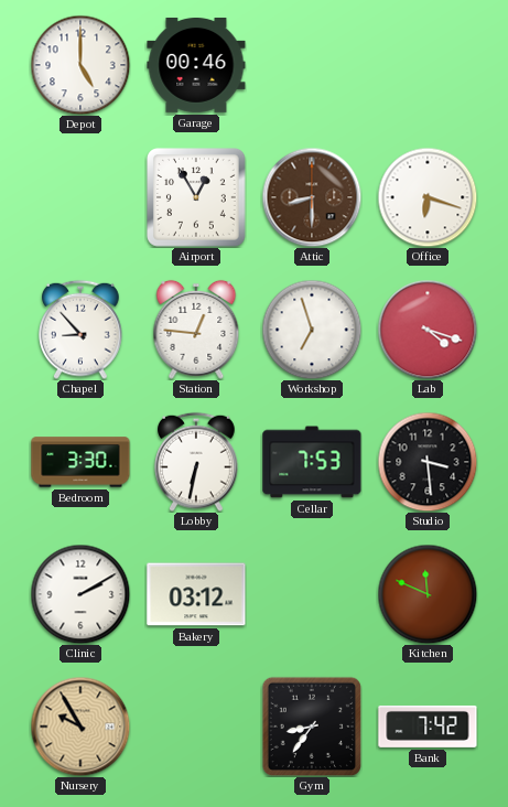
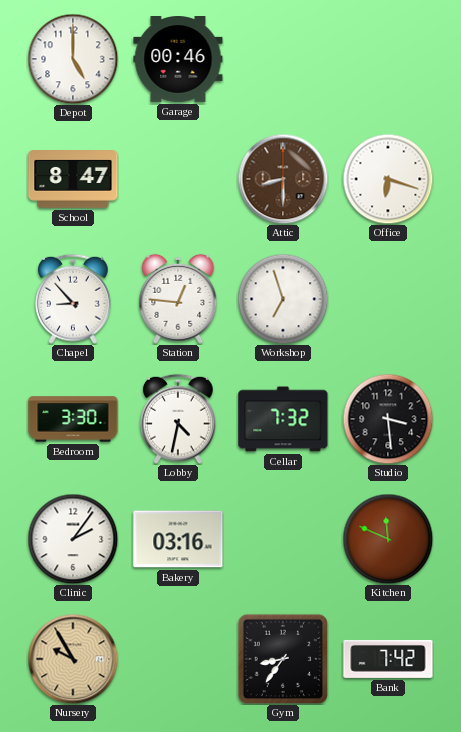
School: none -> 8:47 (73, 180)
Airport: 12:55 -> none (197, 198)
Lab: 4:18 -> none (428, 330)
Lobby: 6:32 -> 4:32 (178, 419)
Cellar: 7:53 -> 7:32 (283, 419)
Clinic: 2:10 -> 2:06 (73, 539)
Bakery: 03:12 -> 03:16 (178, 539)
